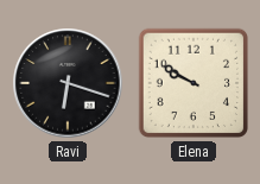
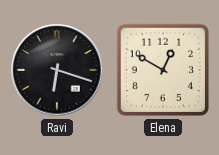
Elena: 9:50 -> 12:50 (163, 70)
